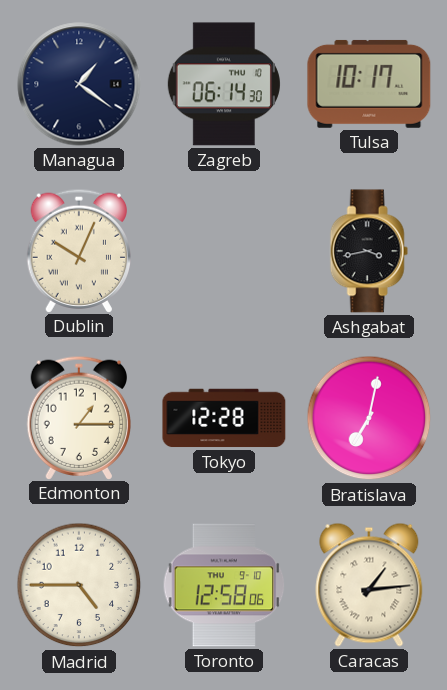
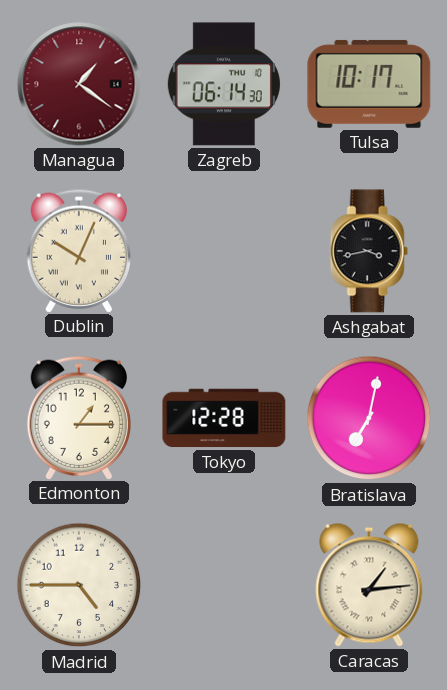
Managua dial: navy -> burgundy (79, 84)
Toronto: 12:58 -> none (224, 585)
